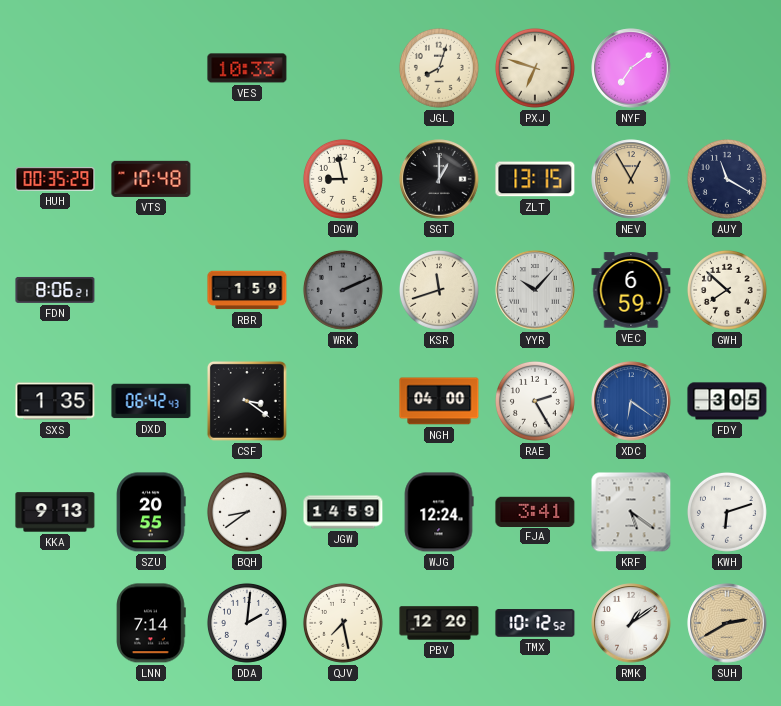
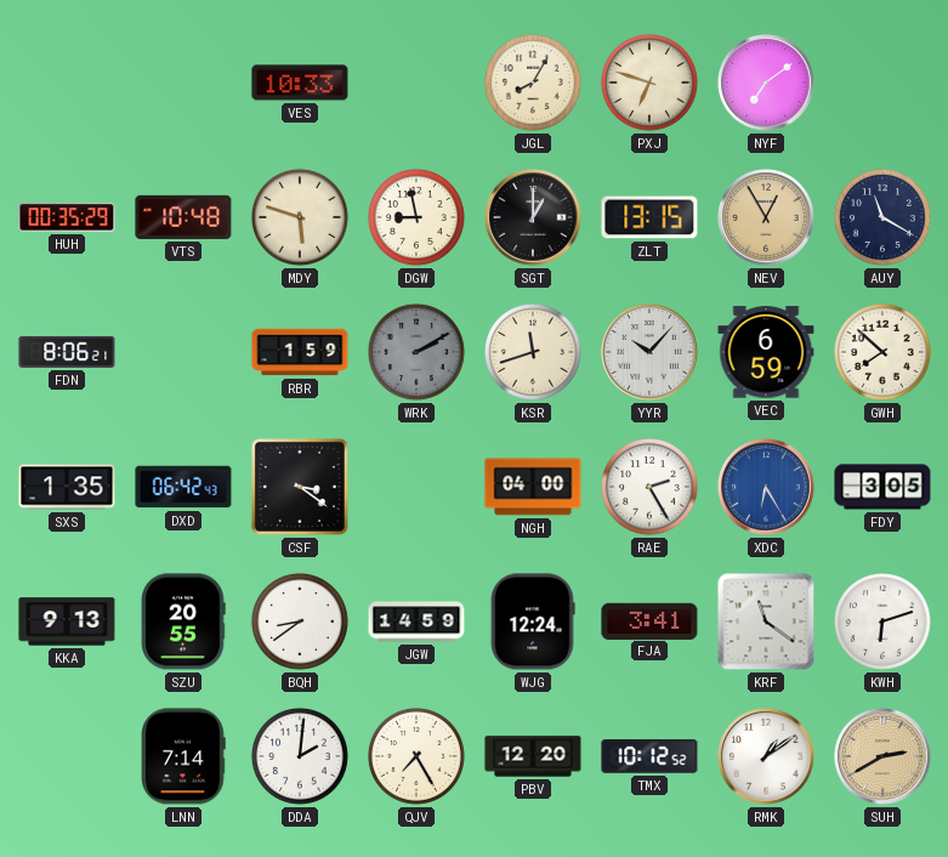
JGL: 8:03 -> 8:05 (533, 83)
MDY: none -> 5:48 (300, 217)
WRK: 2:11 -> 2:10 (416, 352)
XDC: 6:21 -> 6:25 (766, 487)
KRF: 5:21 -> 11:21 (766, 622)
QJV: 7:28 -> 7:25 (416, 756)
